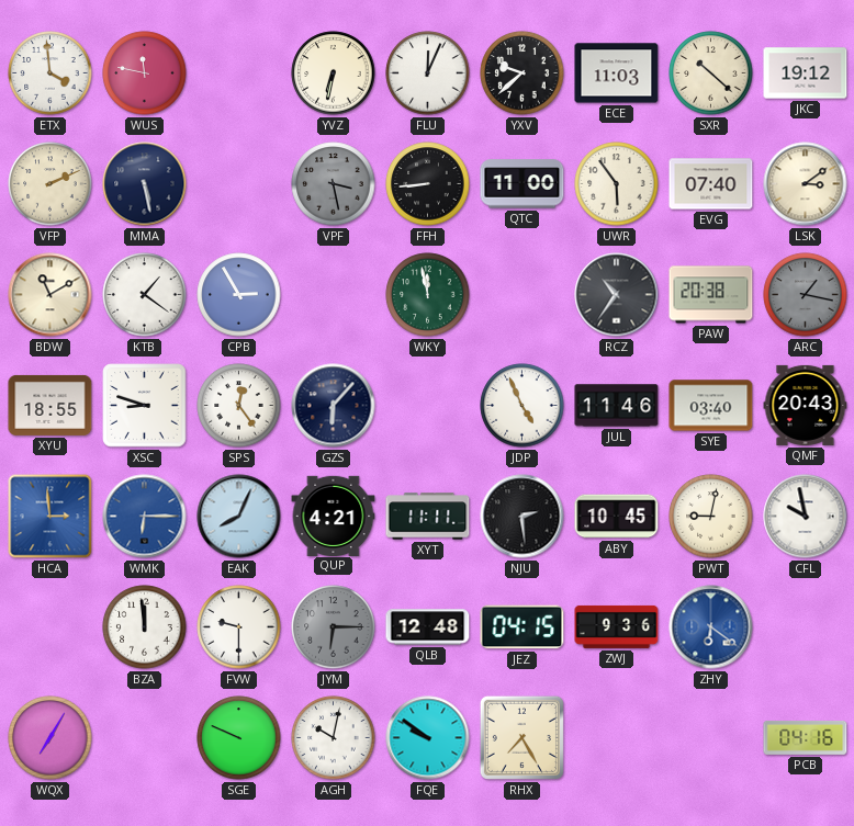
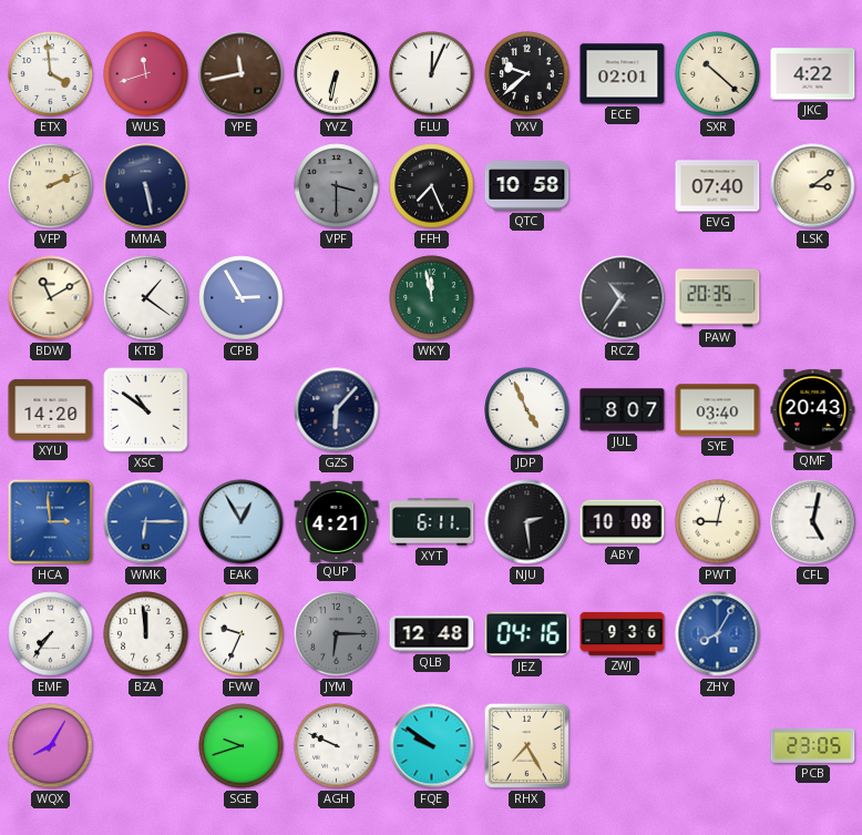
WUS: 11:47 -> 11:42 (146, 74)
YPE: none -> 11:43 (242, 74)
ECE: 11:03 -> 02:01 (623, 74)
JKC: 19:12 -> 4:22 (813, 74)
VPF: 3:28 -> 3:30 (337, 186)
FFH: 8:44 -> 7:26 (432, 186)
QTC: 11:00 -> 10:58 (527, 186)
UWR: 5:54 -> none (617, 184)
PAW: 20:38 -> 20:35 (718, 298)
ARC: 1:17 -> none (806, 295)
XYU: 18:55 -> 14:20 (51, 409)
XSC: 8:48 -> 10:51 (146, 410)
SPS: 12:24 -> none (239, 406)
JUL: 11:46 -> 8:07 (623, 410)
EAK: 8:04 -> 12:55 (242, 522)
XYT: 11:11 -> 6:11 (432, 522)
ABY: 10:45 -> 10:08 (623, 522)
CFL: 9:58 -> 5:02 (813, 522)
EMF: none -> 7:36 (51, 634)
FVW: 9:30 -> 9:34 (242, 634)
JEZ: 04:15 -> 04:16 (527, 634)
ZHY: 6:21 -> 8:05 (718, 634)
WQX: 7:05 -> 8:05 (51, 746)
SGE: 9:49 -> 9:42 (242, 746)
AGH: 10:02 -> 9:49 (337, 746)
PCB: 04:16 -> 23:05 (813, 745)
